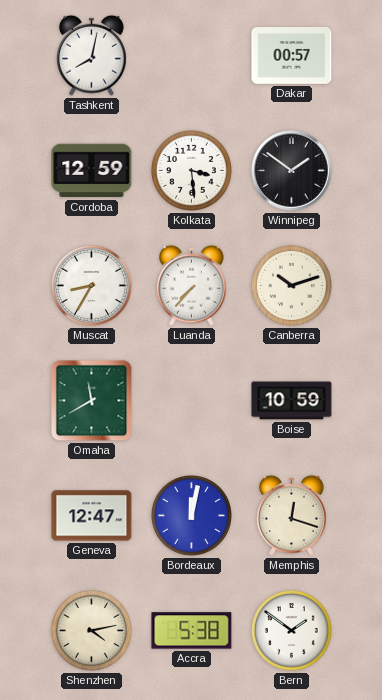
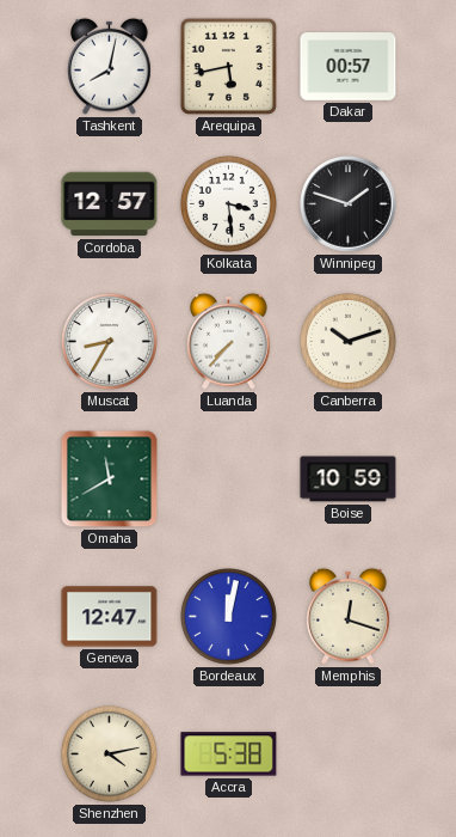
Arequipa: none -> 5:43 (228, 66)
Cordoba: 12:59 -> 12:57 (110, 204)
Winnipeg: 1:51 -> 1:48 (349, 204)
Bern: 1:51 -> none (291, 630)
